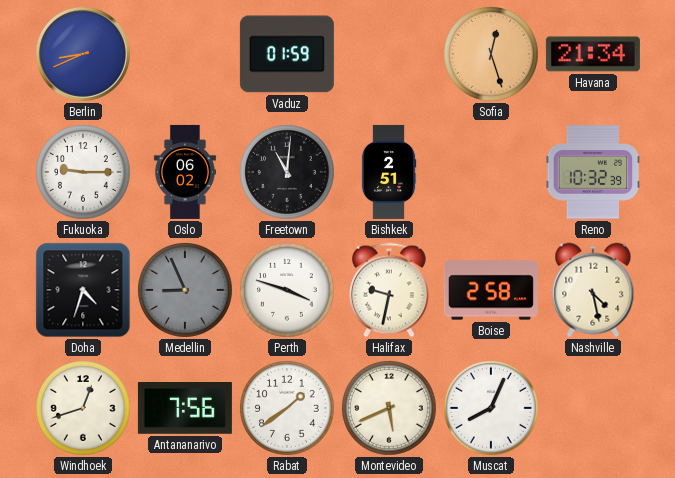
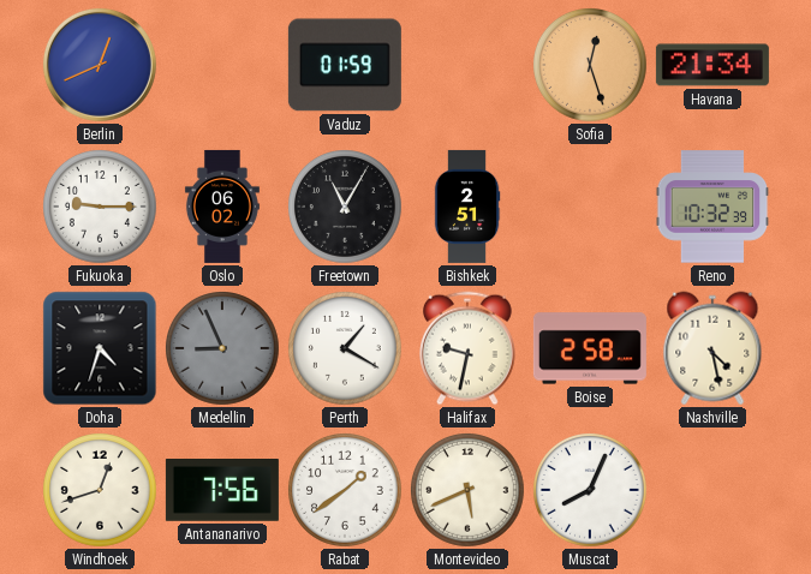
Berlin: 8:41 -> 12:41 (100, 65)
Freetown: 11:01 -> 11:05 (346, 208)
Perth: 3:48 -> 1:20 (346, 349)
